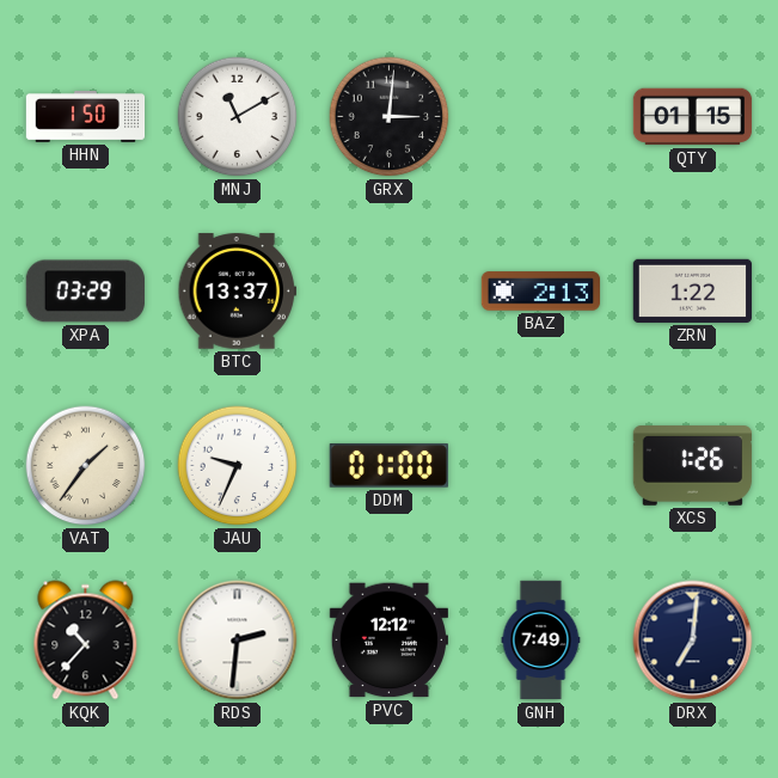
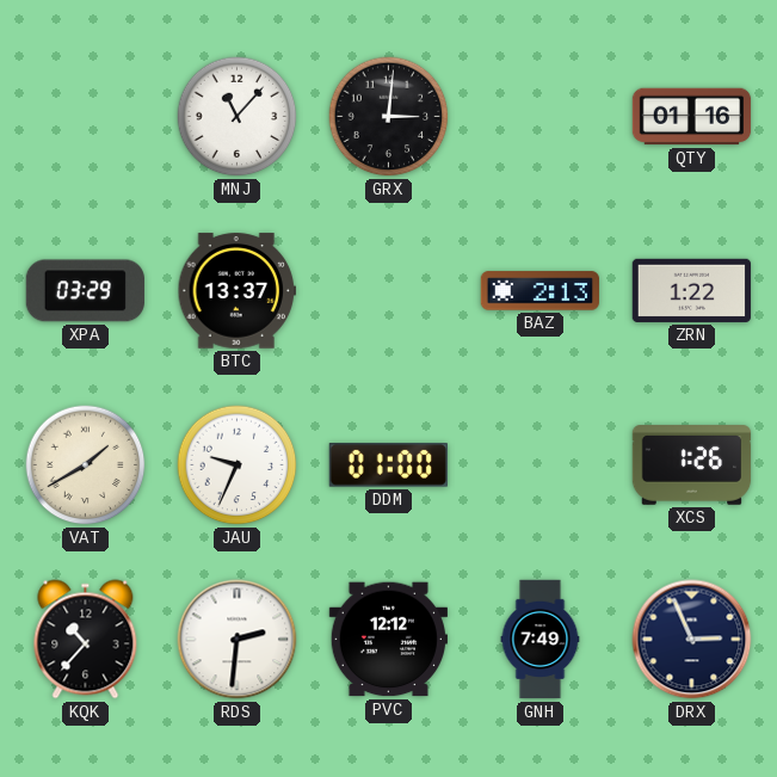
HHN: 1:50 -> none (86, 117)
MNJ: 11:10 -> 11:07 (238, 117)
QTY: 01:15 -> 01:16 (692, 117)
VAT: 1:36 -> 1:40 (86, 465)
DRX: 7:01 -> 2:56 (692, 640)
